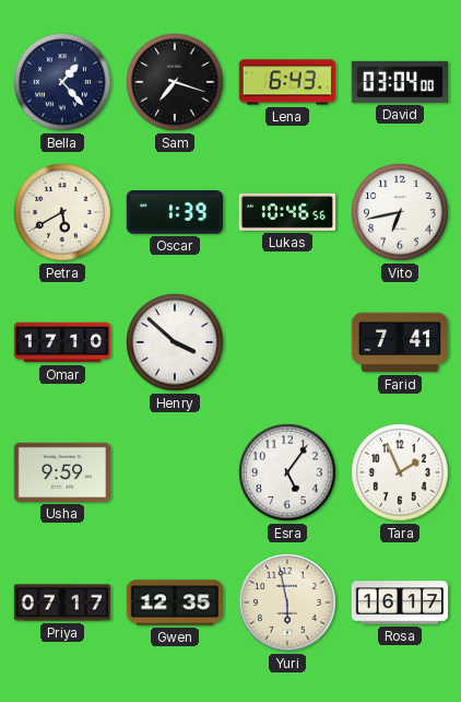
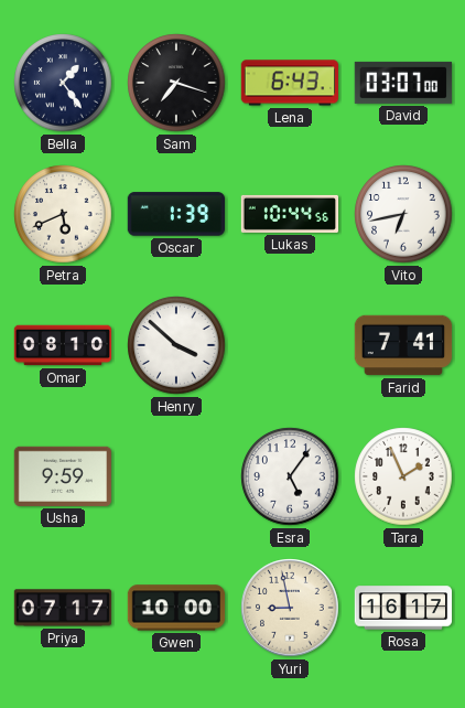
Bella: 1:23 -> 1:24 (63, 83)
David: 03:04 -> 03:07 (402, 83)
Petra: 5:40 -> 5:41 (63, 214)
Lukas: 10:46 -> 10:44 (290, 214)
Omar: 17:10 -> 08:10 (63, 345)
Gwen: 12:35 -> 10:00 (176, 608)
Yuri: 5:58 -> 8:58 (290, 608)
